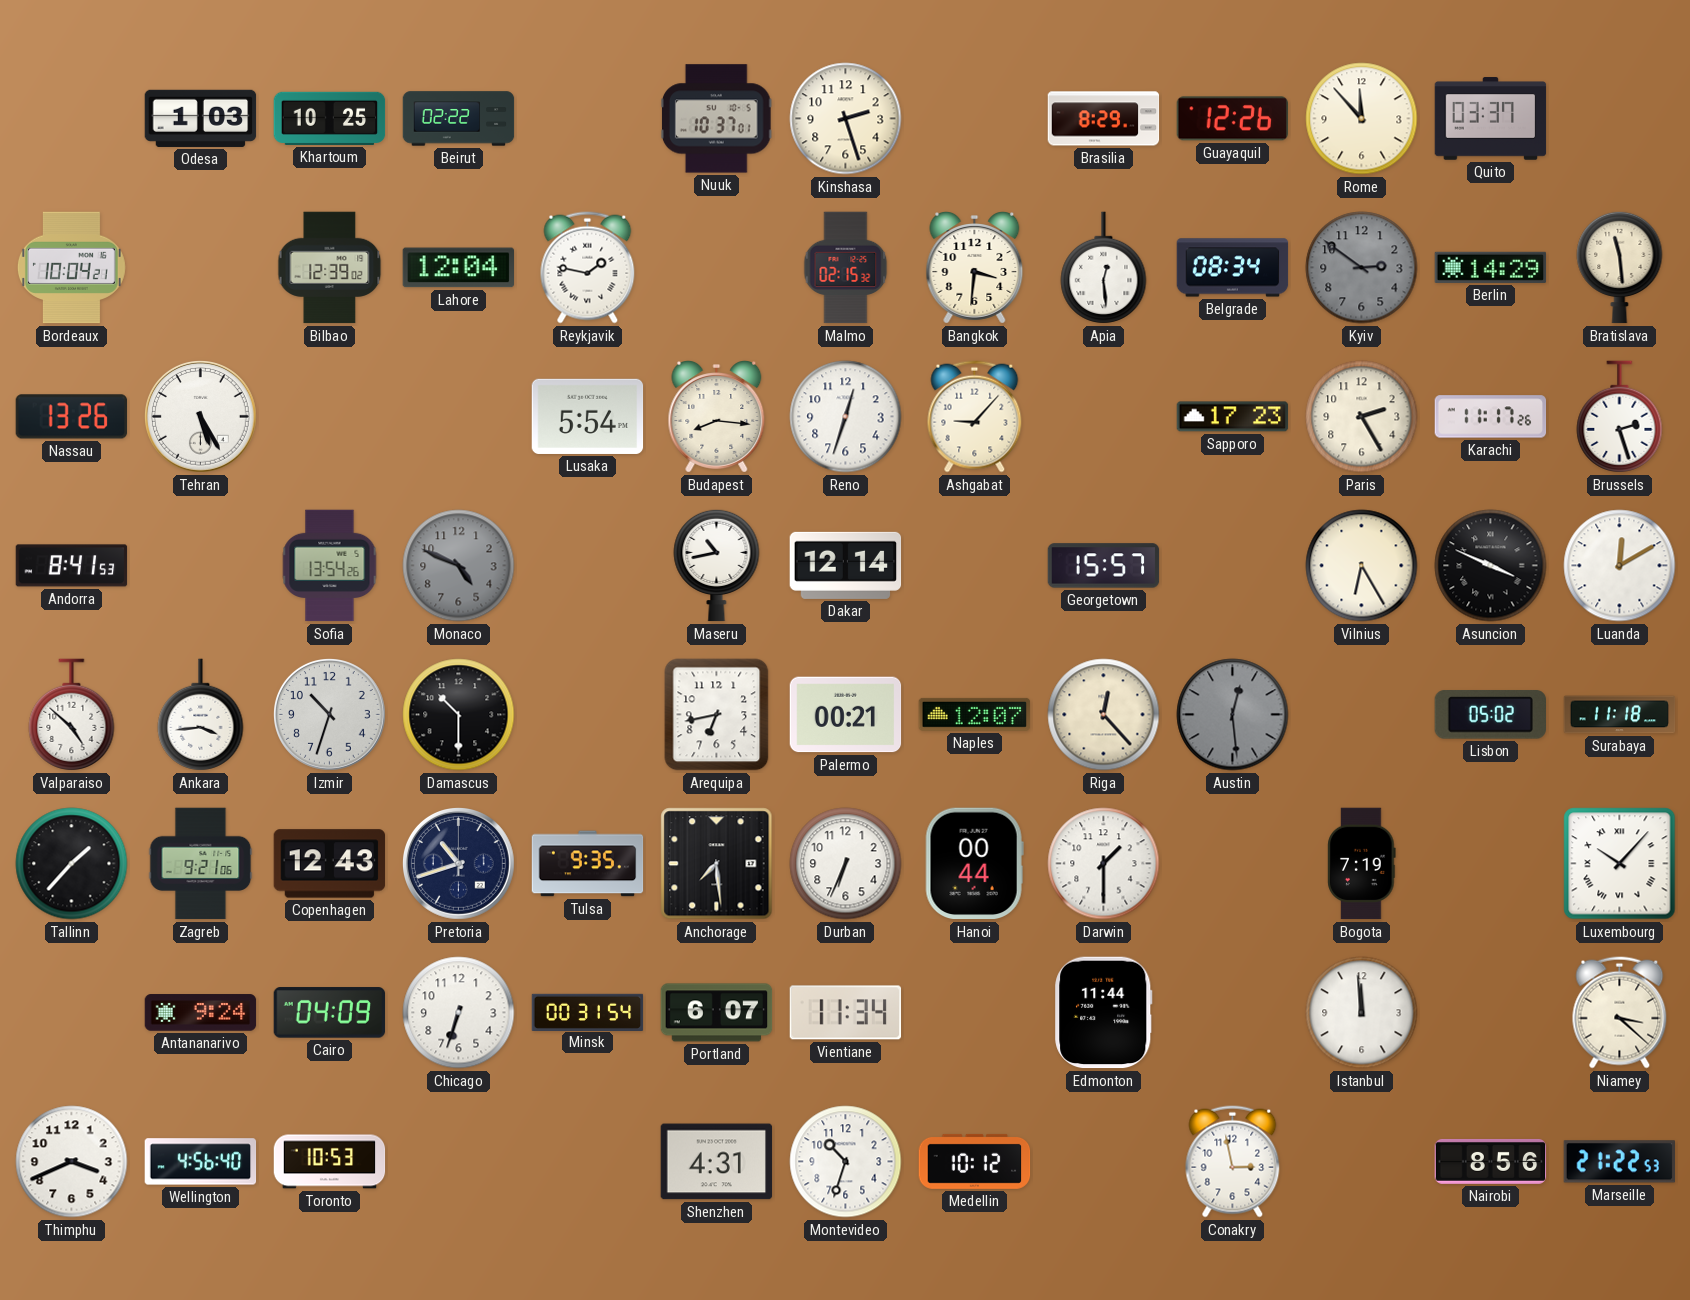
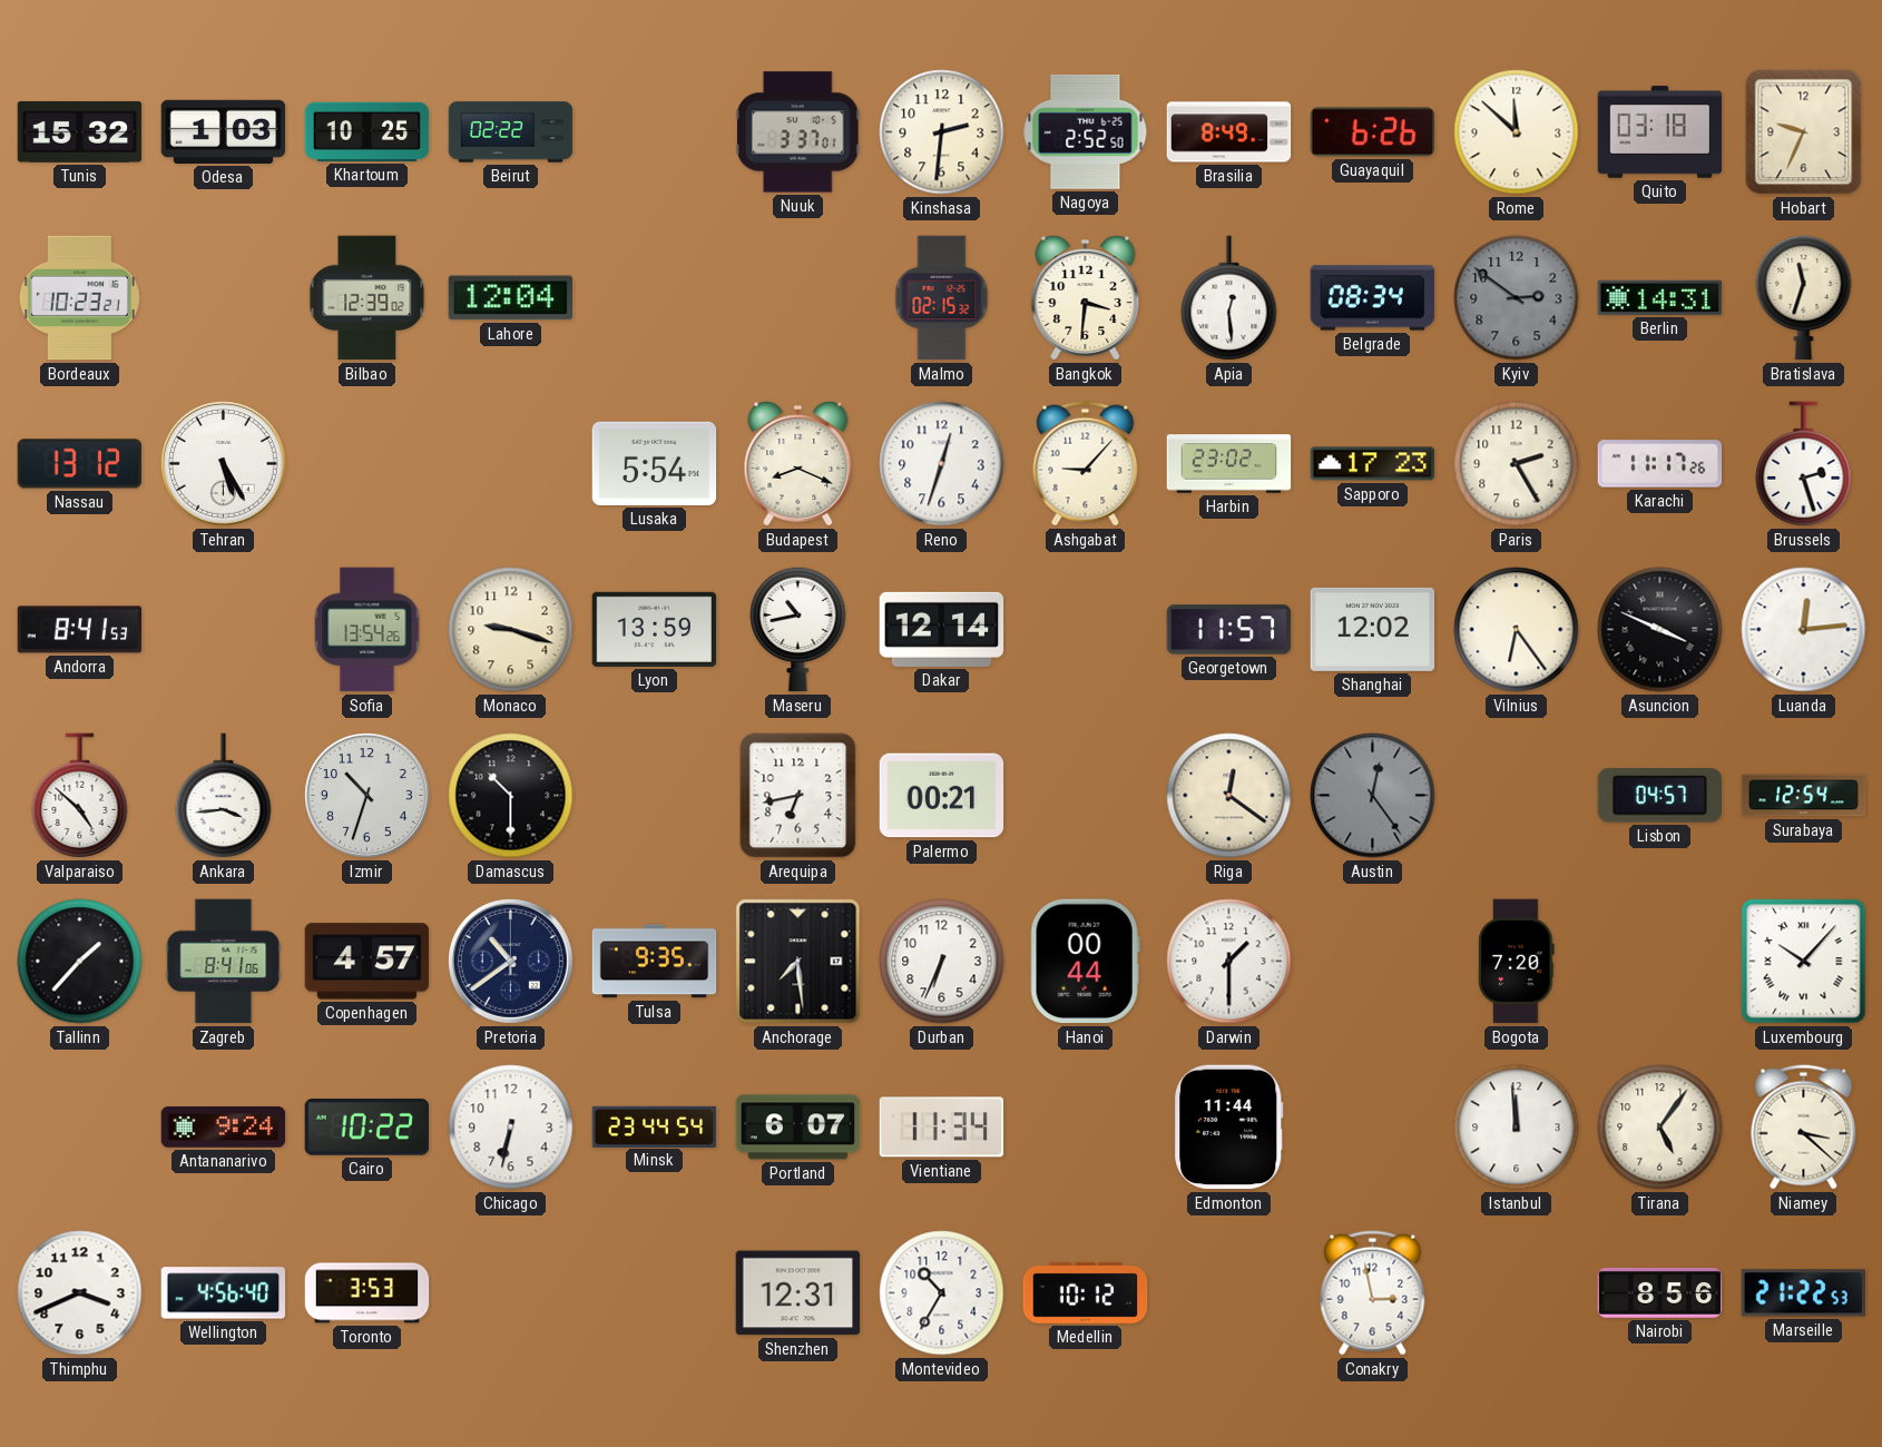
Tunis: none -> 15:32 (80, 131)
Nuuk: 10:37 -> 3:37 (797, 132)
Kinshasa: 2:27 -> 2:31 (942, 132)
Nagoya: none -> 2:52 (1086, 131)
Brasilia: 8:29 -> 8:49 (1229, 132)
Guayaquil: 12:26 -> 6:26 (1373, 132)
Rome: 11:53 -> 11:52 (1517, 132)
Quito: 03:37 -> 03:18 (1660, 132)
Hobart: none -> 9:34 (1804, 132)
Bordeaux: 10:04 -> 10:23 (79, 298)
Reykjavik: 1:47 -> none (588, 268)
Berlin: 14:29 -> 14:31 (1660, 297)
Bratislava: 11:29 -> 11:33 (1804, 297)
Nassau: 13:26 -> 13:12 (80, 464)
Budapest: 8:16 -> 8:19 (798, 464)
Harbin: none -> 23:02 (1229, 464)
Monaco: 4:49 -> 9:18 (511, 630)
Monaco dial: grey -> cream (511, 630)
Lyon: none -> 13:59 (655, 629)
Georgetown: 15:57 -> 11:57 (1229, 630)
Shanghai: none -> 12:02 (1373, 629)
Vilnius: 6:25 -> 6:24 (1517, 630)
Luanda: 12:10 -> 12:14 (1804, 630)
Naples: 12:07 -> none (975, 714)
Riga: 12:23 -> 12:21 (1229, 796)
Austin: 12:29 -> 12:24 (1373, 796)
Lisbon: 05:02 -> 04:57 (1659, 796)
Surabaya: 11:18 -> 12:54 (1804, 796)
Zagreb: 9:21 -> 8:41 (224, 962)
Copenhagen: 12:43 -> 4:57 (367, 962)
Pretoria: 10:42 -> 10:39 (511, 962)
Bogota: 7:19 -> 7:20 (1517, 962)
Cairo: 04:09 -> 10:22 (367, 1128)
Chicago: 6:33 -> 6:32 (511, 1128)
Minsk: 00:31 -> 23:44 (655, 1126)
Tirana: none -> 5:06 (1660, 1128)
Toronto: 10:53 -> 3:53 (367, 1293)
Shenzhen: 4:31 -> 12:31 (798, 1293)
Montevideo: 10:33 -> 10:35 (942, 1293)
